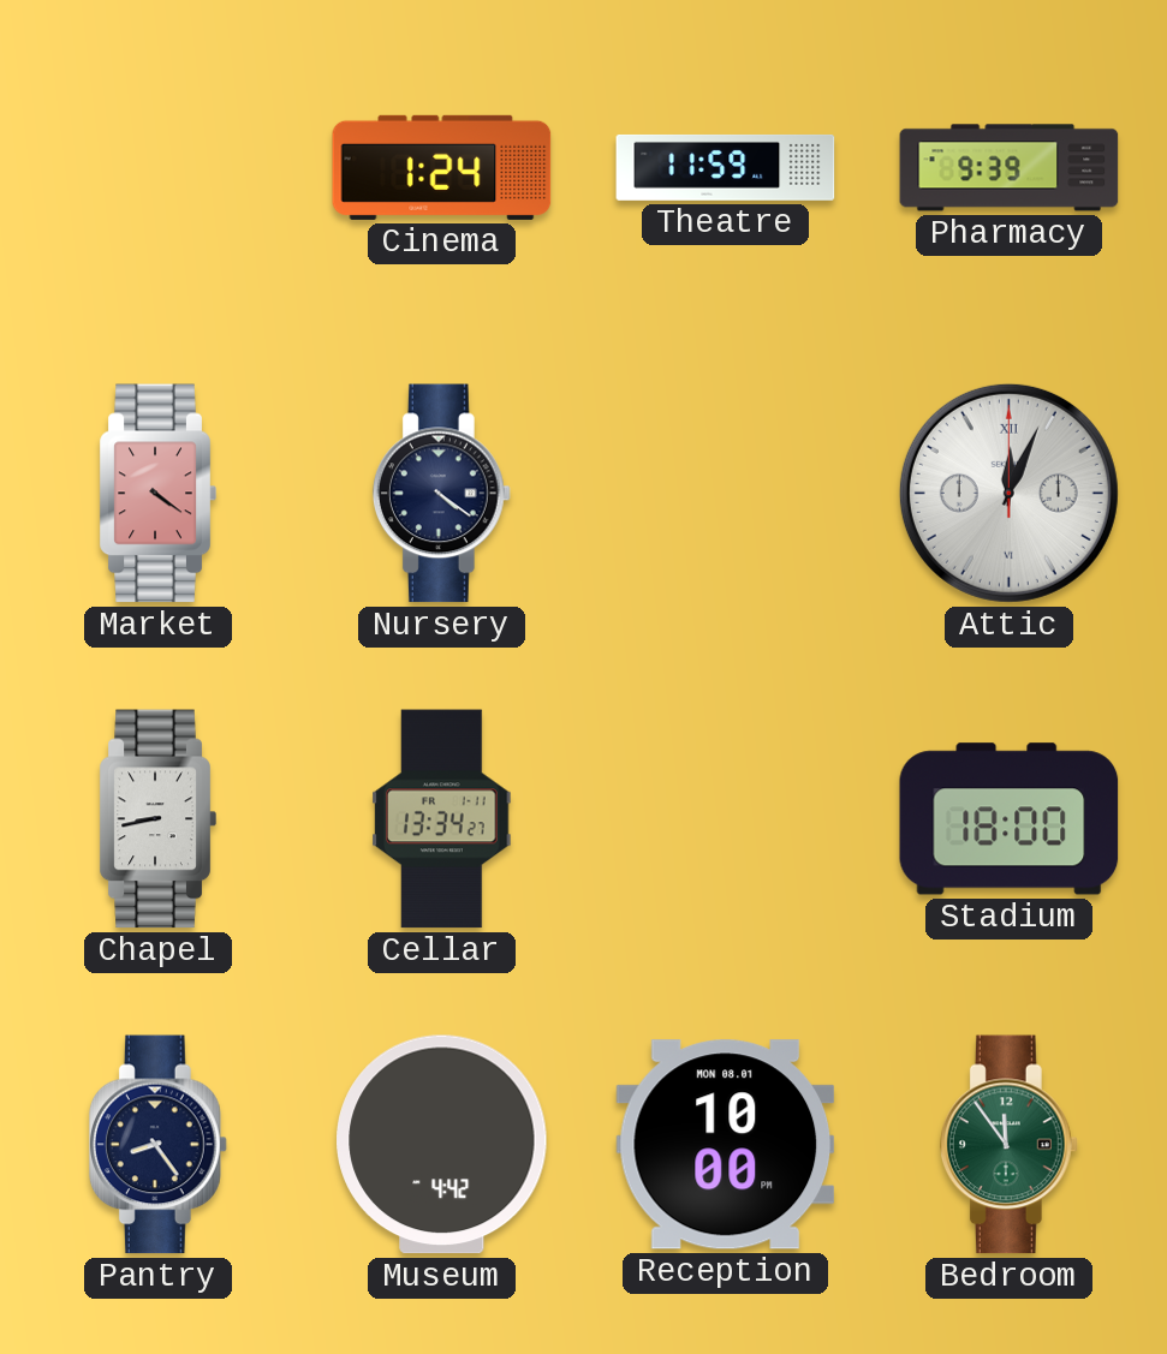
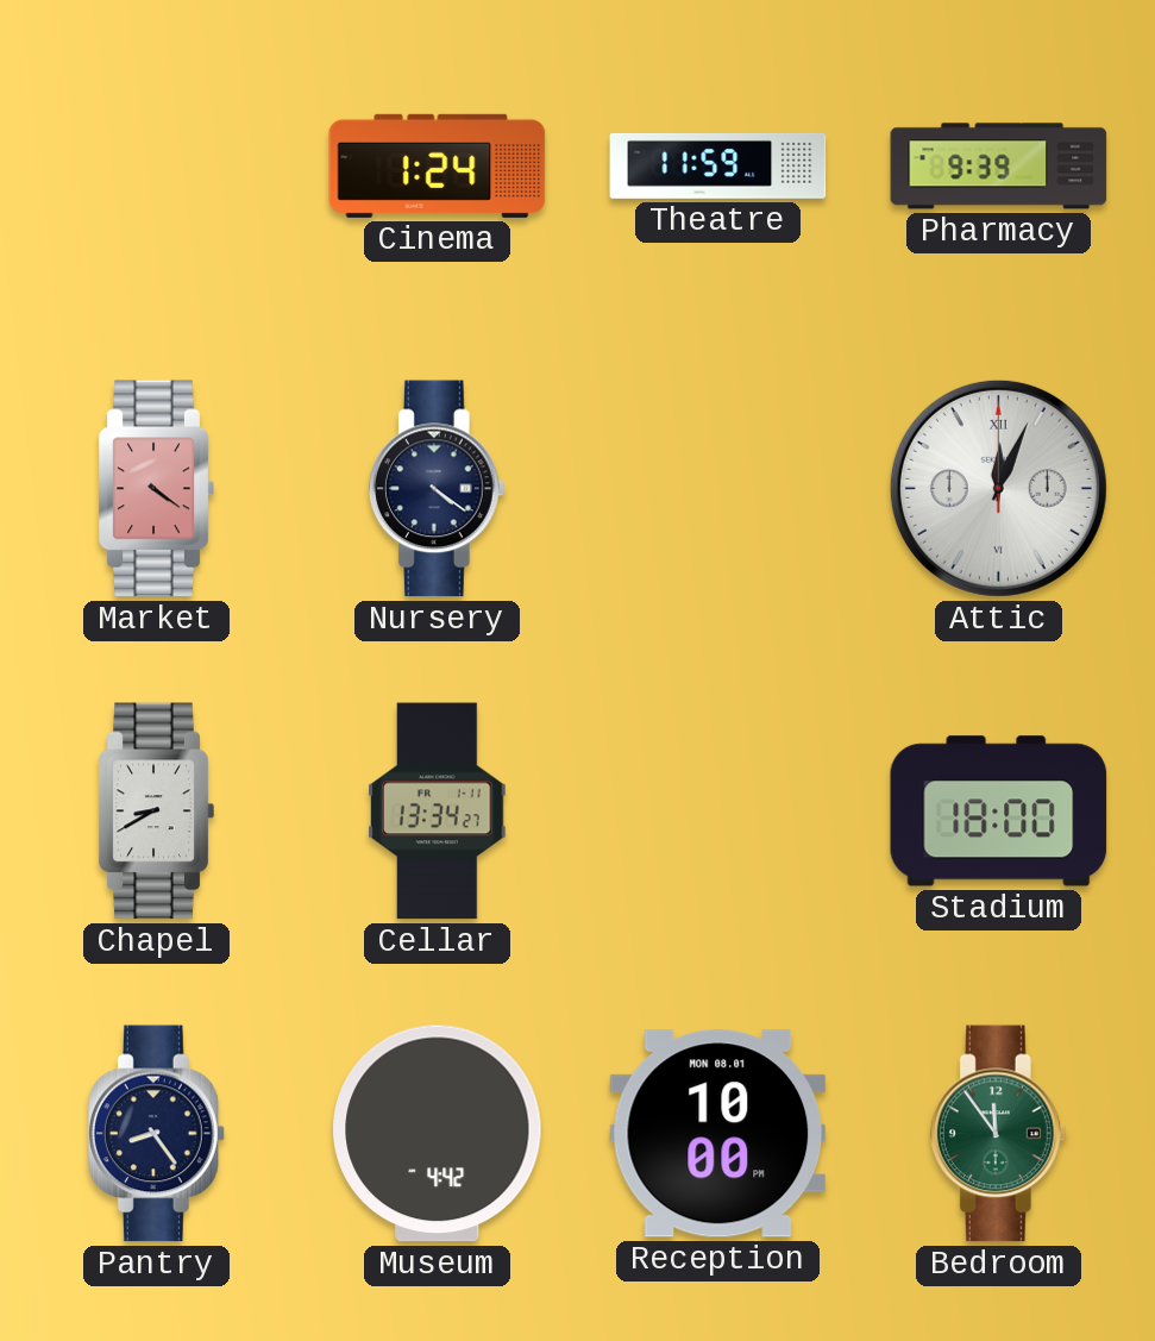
Chapel: 8:43 -> 8:40 (156, 812)
